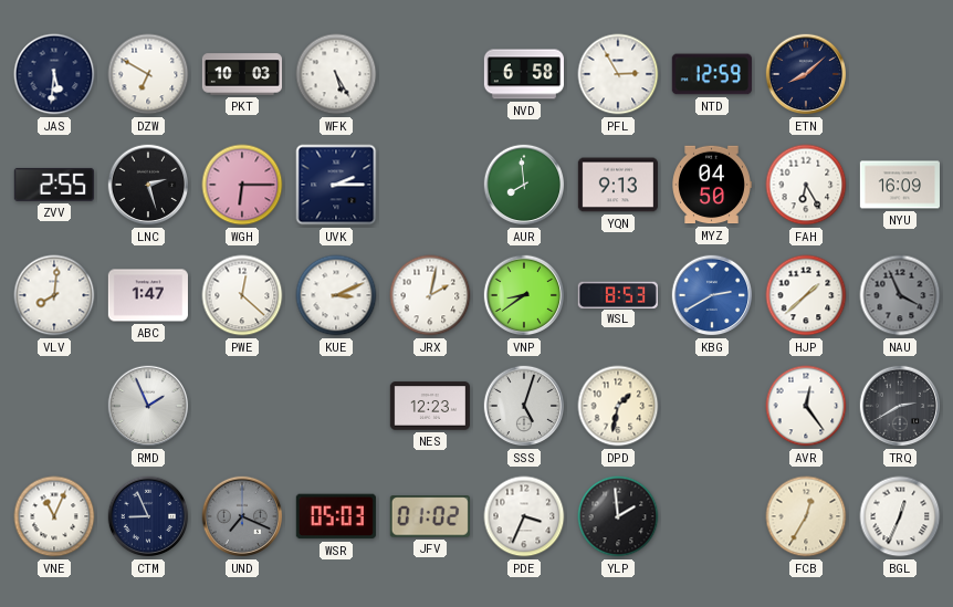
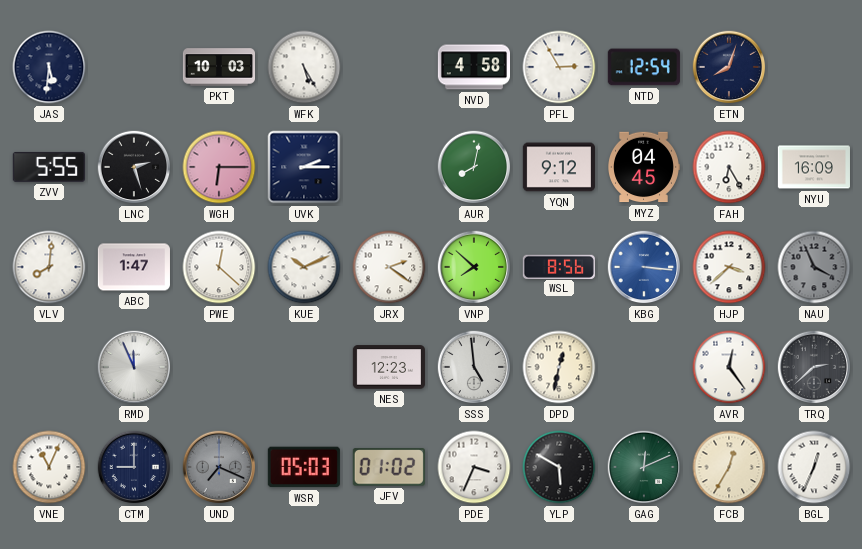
DZW: 6:50 -> none (148, 74)
NVD: 6:58 -> 4:58 (473, 67)
NTD: 12:59 -> 12:54 (644, 67)
ETN: 8:08 -> 8:03 (729, 67)
ZVV: 2:55 -> 5:55 (49, 167)
AUR: 7:59 -> 8:02 (474, 167)
YQN: 9:13 -> 9:12 (559, 167)
MYZ: 04:50 -> 04:45 (644, 167)
KUE: 3:11 -> 10:11 (304, 267)
JRX: 2:02 -> 2:21 (389, 267)
VNP: 8:39 -> 7:52 (474, 267)
WSL: 8:53 -> 8:56 (559, 266)
KBG: 2:40 -> 3:16 (644, 267)
HJP: 1:38 -> 3:38 (729, 267)
RMD: 1:56 -> 11:56 (134, 367)
SSS: 5:03 -> 4:59 (474, 367)
DPD: 1:32 -> 12:32 (559, 367)
TRQ: 2:40 -> 2:38 (814, 367)
CTM: 8:56 -> 9:00 (134, 467)
YLP: 1:59 -> 5:50 (559, 467)
GAG: none -> 12:11 (644, 467)
